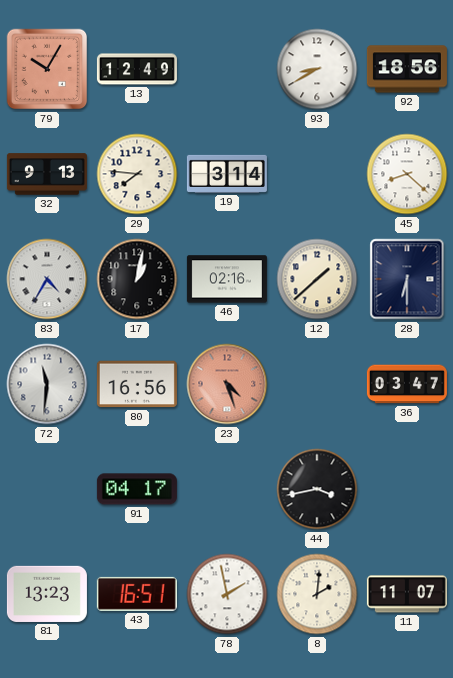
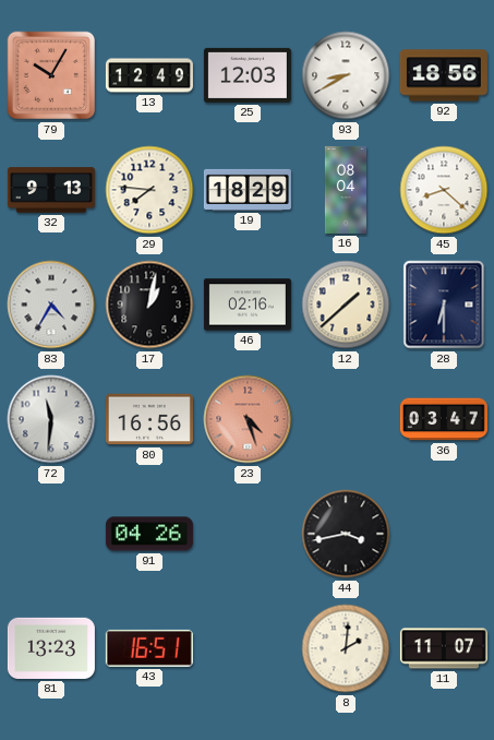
25: none -> 12:03 (248, 75)
19: 3:14 -> 18:29 (248, 190)
16: none -> 08:04 (345, 190)
91: 04:17 -> 04:26 (149, 534)
78: 1:58 -> none (227, 594)
